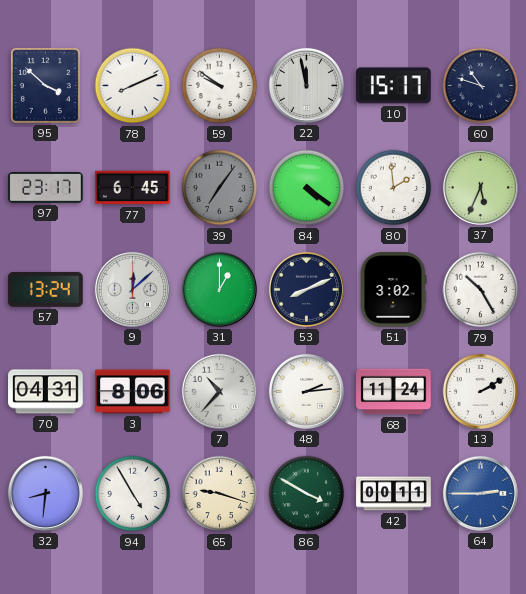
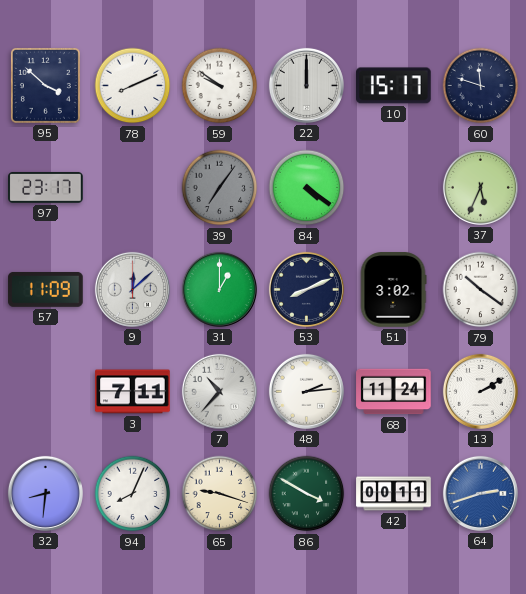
22: 11:58 -> 12:00 (306, 85)
60: 10:48 -> 11:48 (481, 86)
77: 6:45 -> none (133, 188)
80: 1:59 -> none (394, 188)
57: 13:24 -> 11:09 (46, 289)
79: 10:25 -> 10:21 (481, 290)
70: 04:31 -> none (46, 392)
3: 8:06 -> 7:11 (133, 392)
94: 4:55 -> 8:04 (133, 494)
64: 2:45 -> 2:42 (480, 493)
